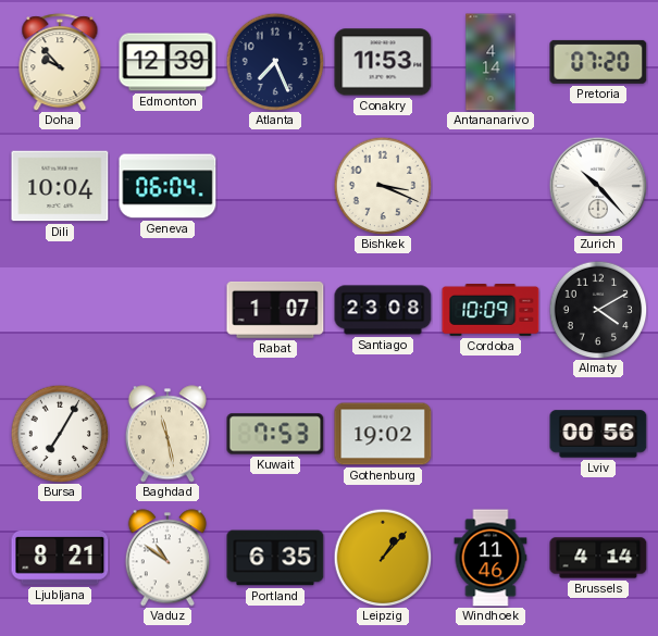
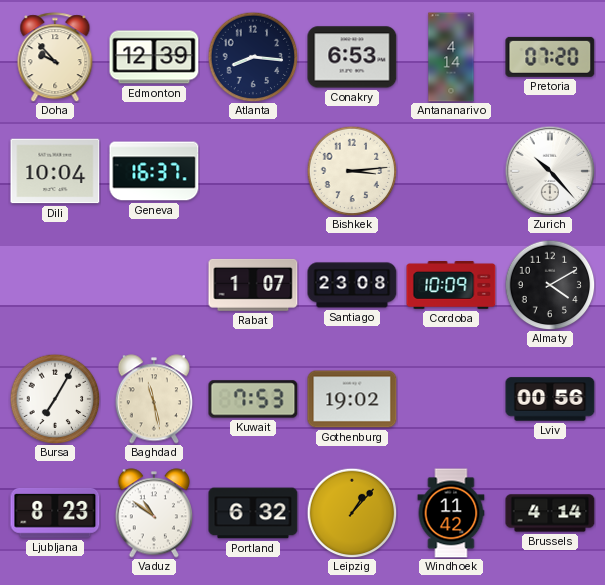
Atlanta: 7:26 -> 8:16 (253, 57)
Conakry: 11:53 -> 6:53 (352, 57)
Geneva: 06:04 -> 16:37 (154, 171)
Bishkek: 3:19 -> 3:14 (352, 171)
Ljubljana: 8:21 -> 8:23 (55, 513)
Portland: 6:35 -> 6:32 (253, 513)
Windhoek: 11:46 -> 11:42 (451, 513)
